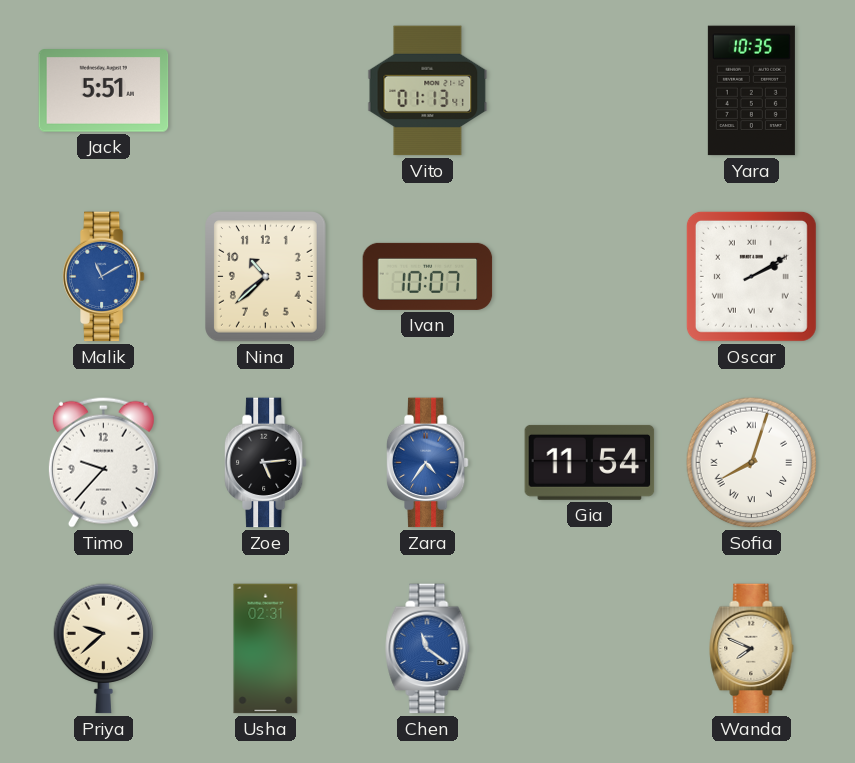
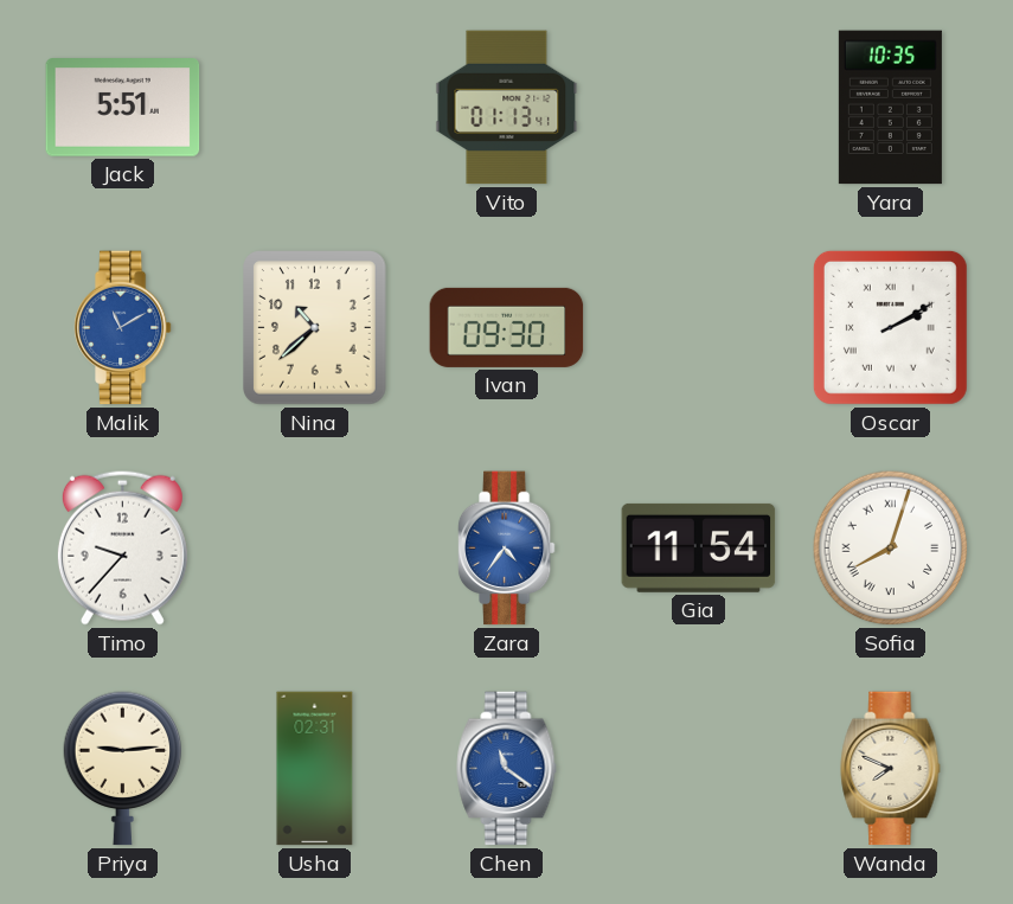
Ivan: 10:07 -> 09:30 (507, 327)
Zoe: 5:14 -> none (265, 463)
Priya: 9:38 -> 9:14 (123, 769)
